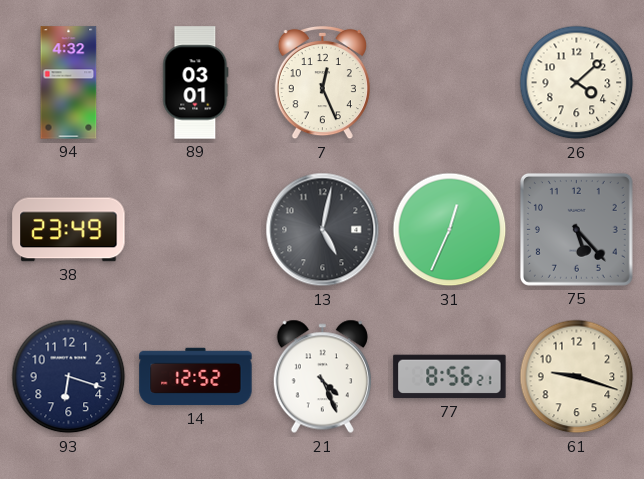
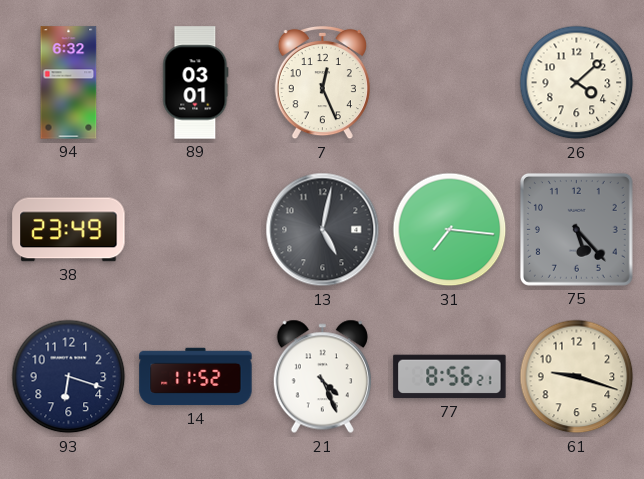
94: 4:32 -> 6:32 (69, 83)
31: 12:34 -> 7:16 (450, 230)
14: 12:52 -> 11:52 (196, 377)
